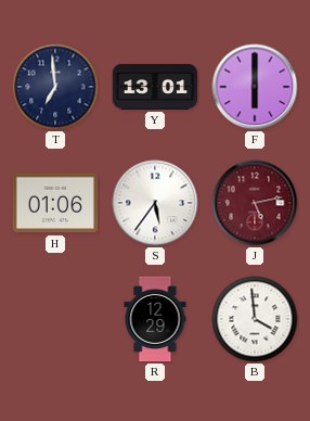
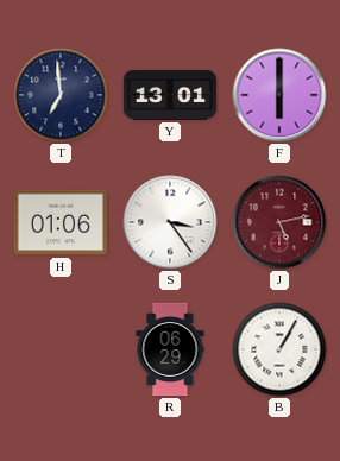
S: 5:36 -> 3:24 (170, 222)
R: 12:29 -> 06:29 (170, 349)
B: 3:59 -> 1:05 (279, 349)
